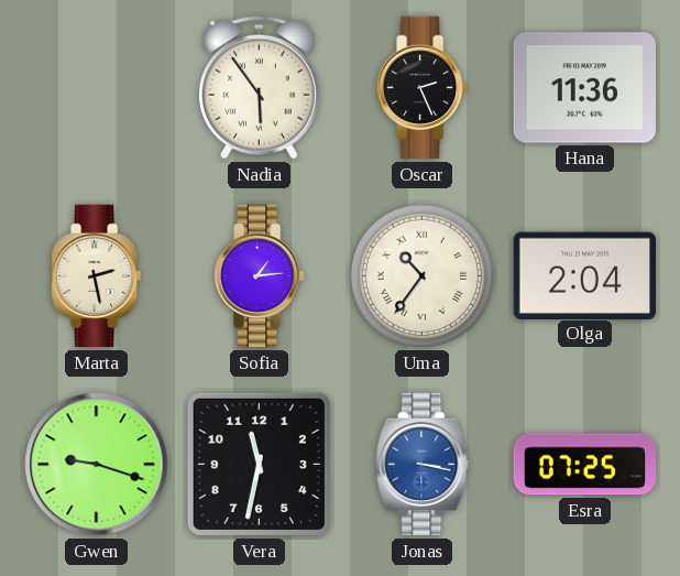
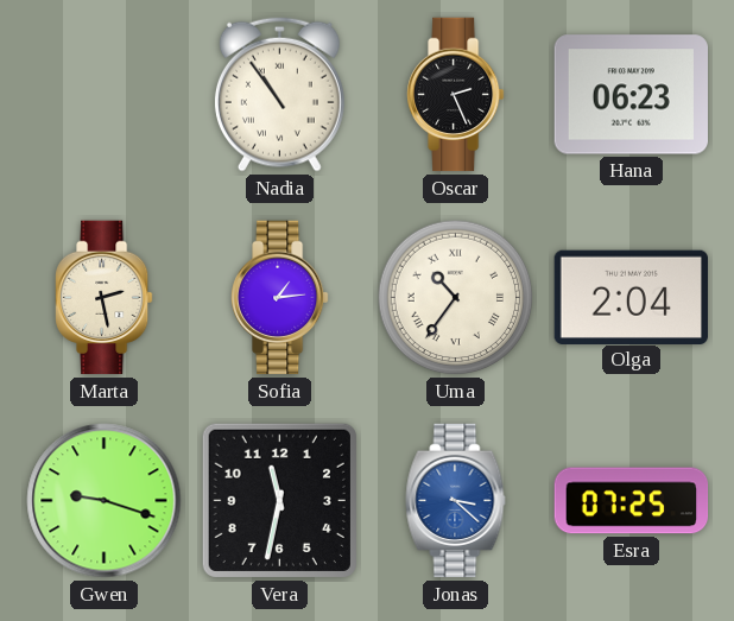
Nadia: 5:54 -> 10:54 (279, 94)
Hana: 11:36 -> 06:23 (631, 95)
Jonas: 3:17 -> 3:22 (456, 501)
